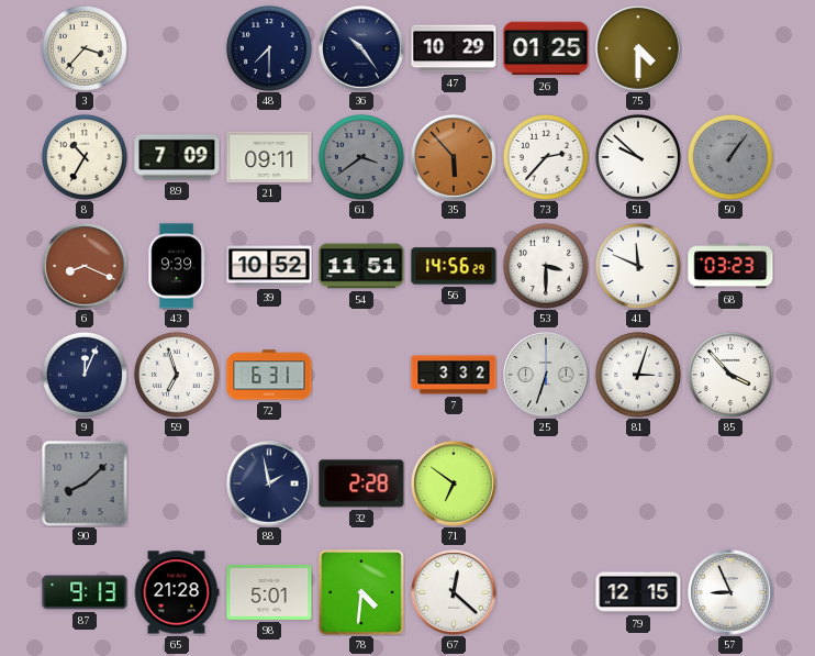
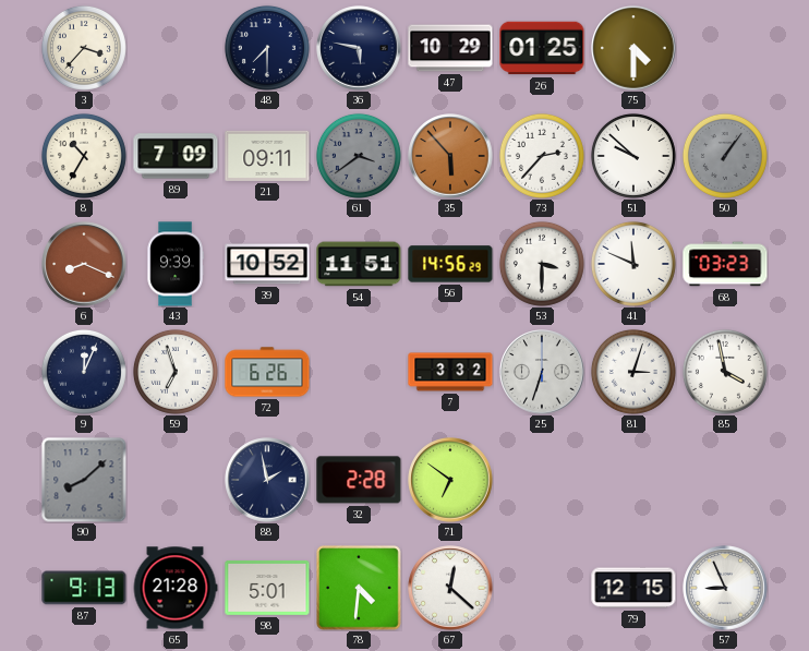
36: 10:24 -> 5:47 (359, 48)
72: 6:31 -> 6:26 (267, 372)
85: 3:53 -> 3:58 (725, 372)
